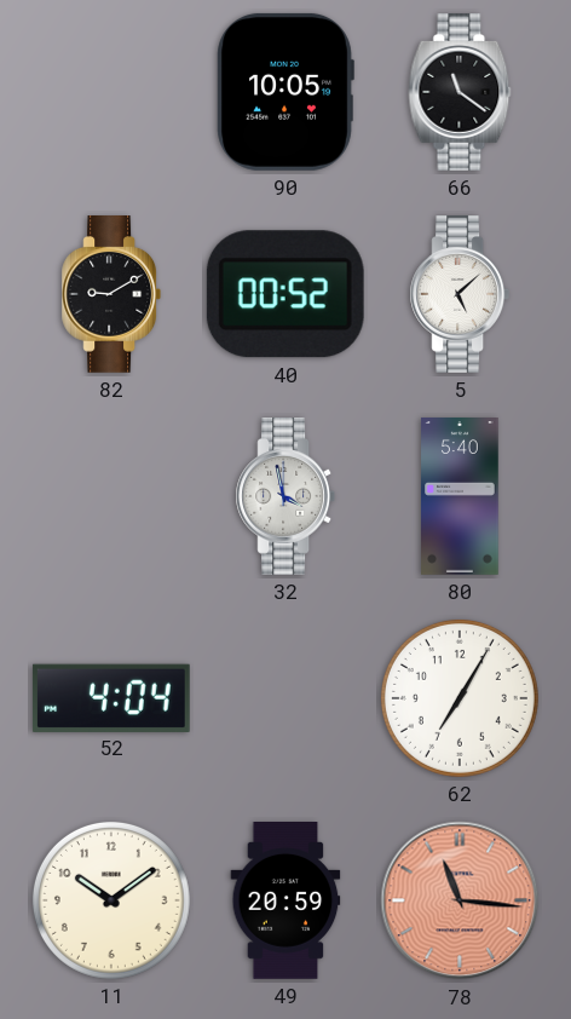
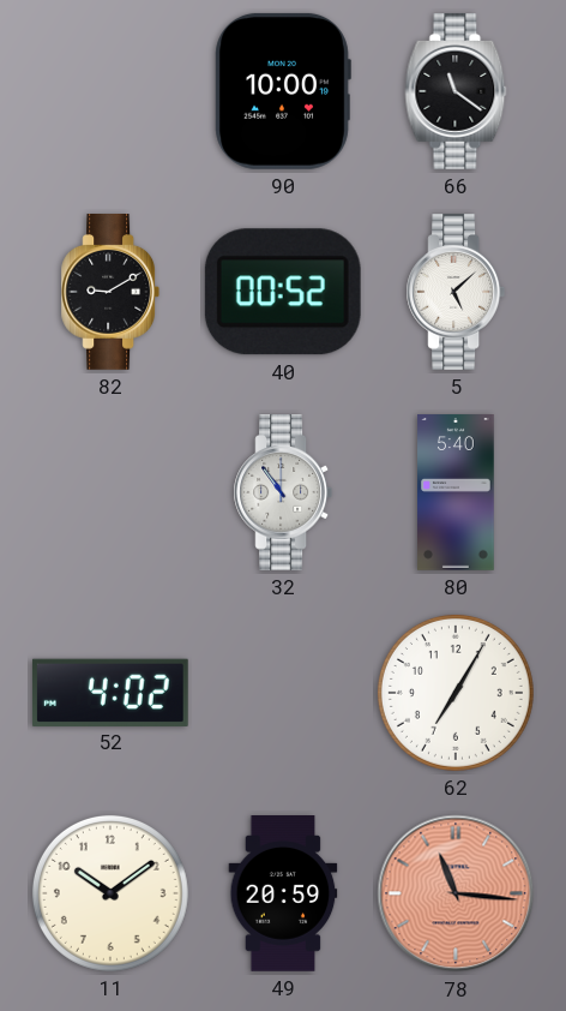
90: 10:05 -> 10:00 (283, 91)
32: 3:58 -> 10:54 (283, 493)
52: 4:04 -> 4:02 (110, 692)
